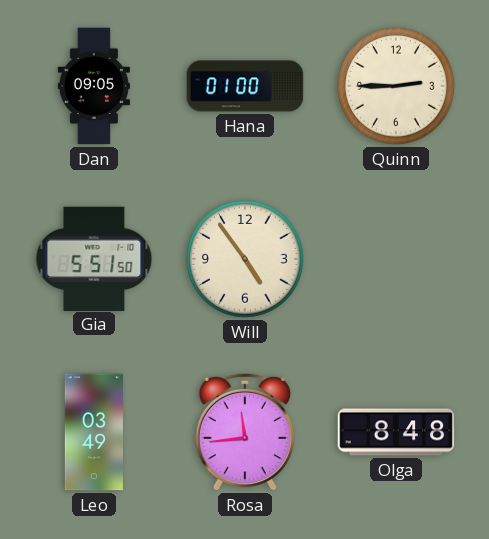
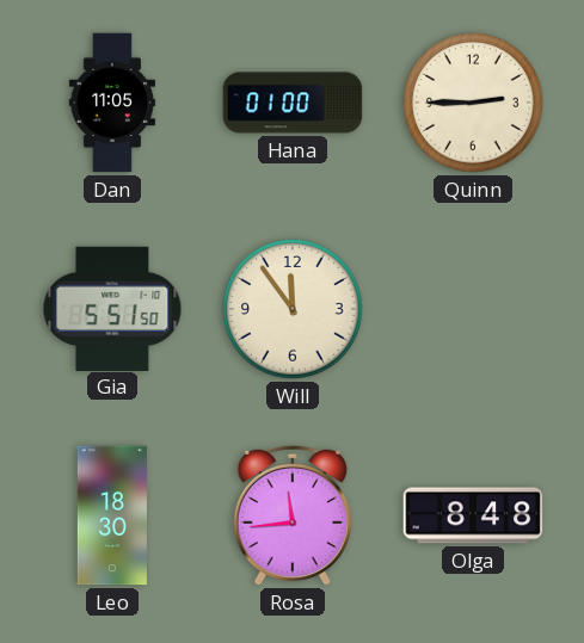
Dan: 09:05 -> 11:05 (112, 103)
Will: 4:54 -> 11:54 (293, 309)
Leo: 03:49 -> 18:30 (112, 515)
